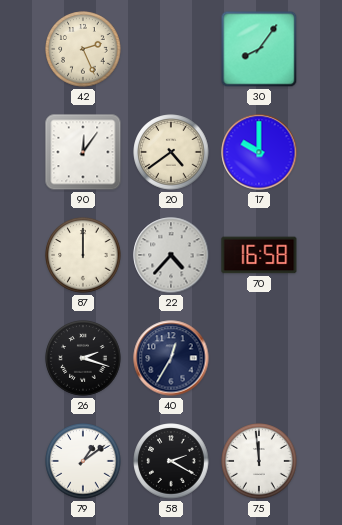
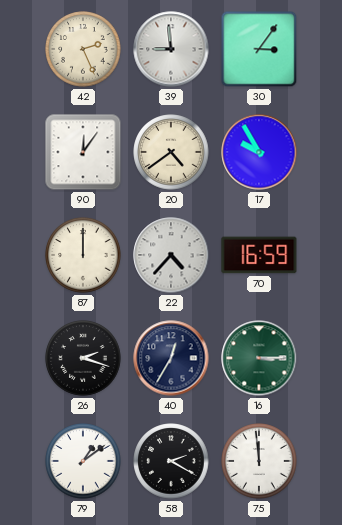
39: none -> 8:59 (171, 49)
30: 8:06 -> 3:06 (259, 49)
17: 10:00 -> 9:55 (259, 152)
70: 16:58 -> 16:59 (259, 255)
16: none -> 3:15 (259, 358)
